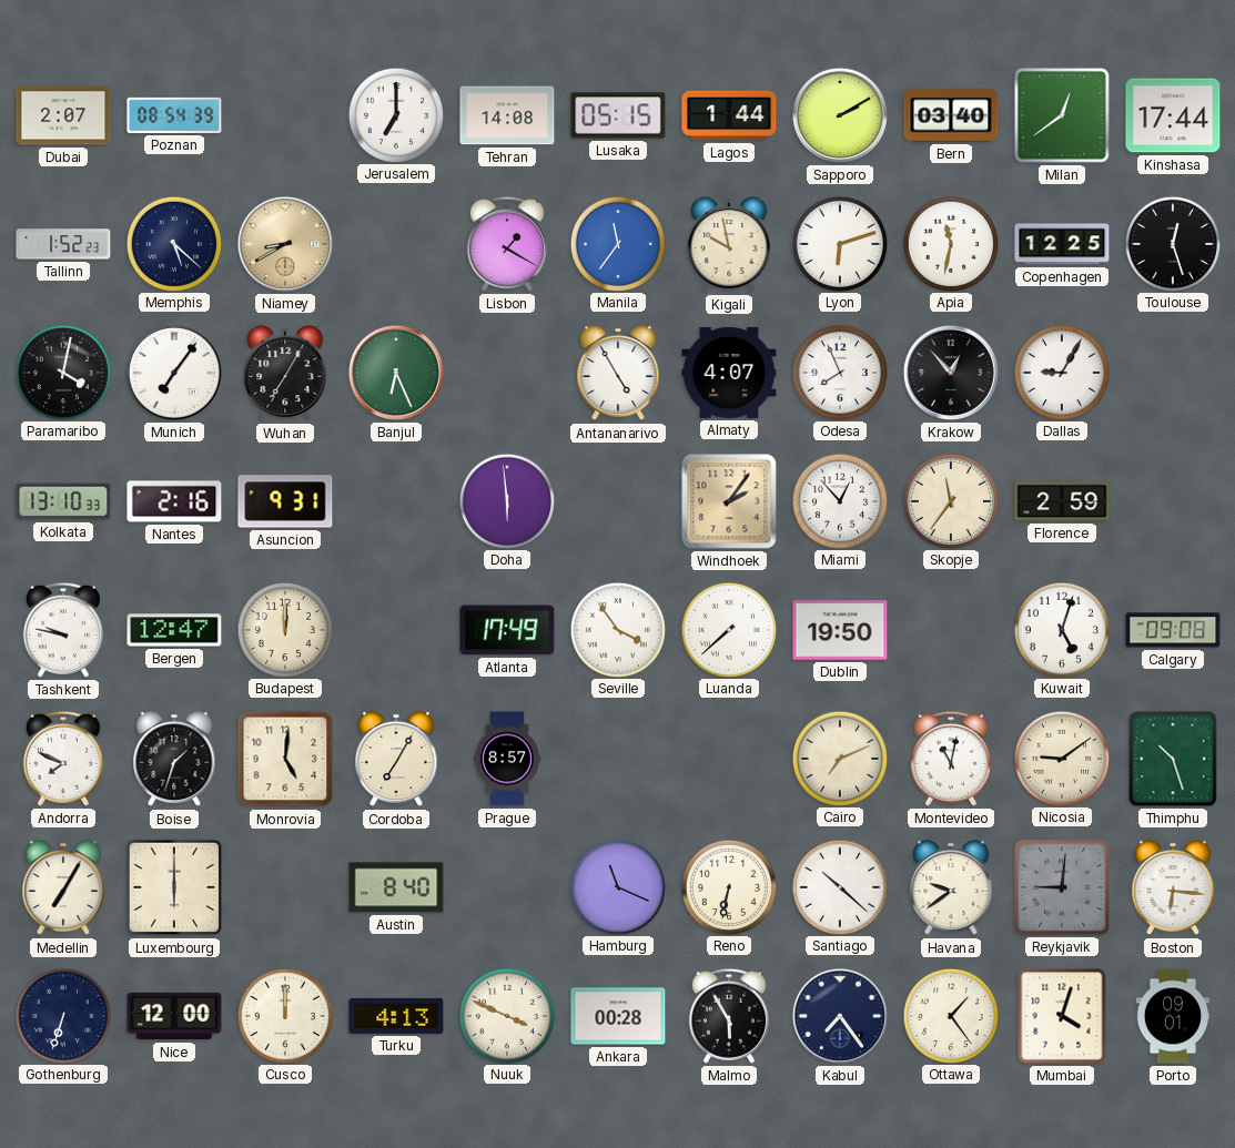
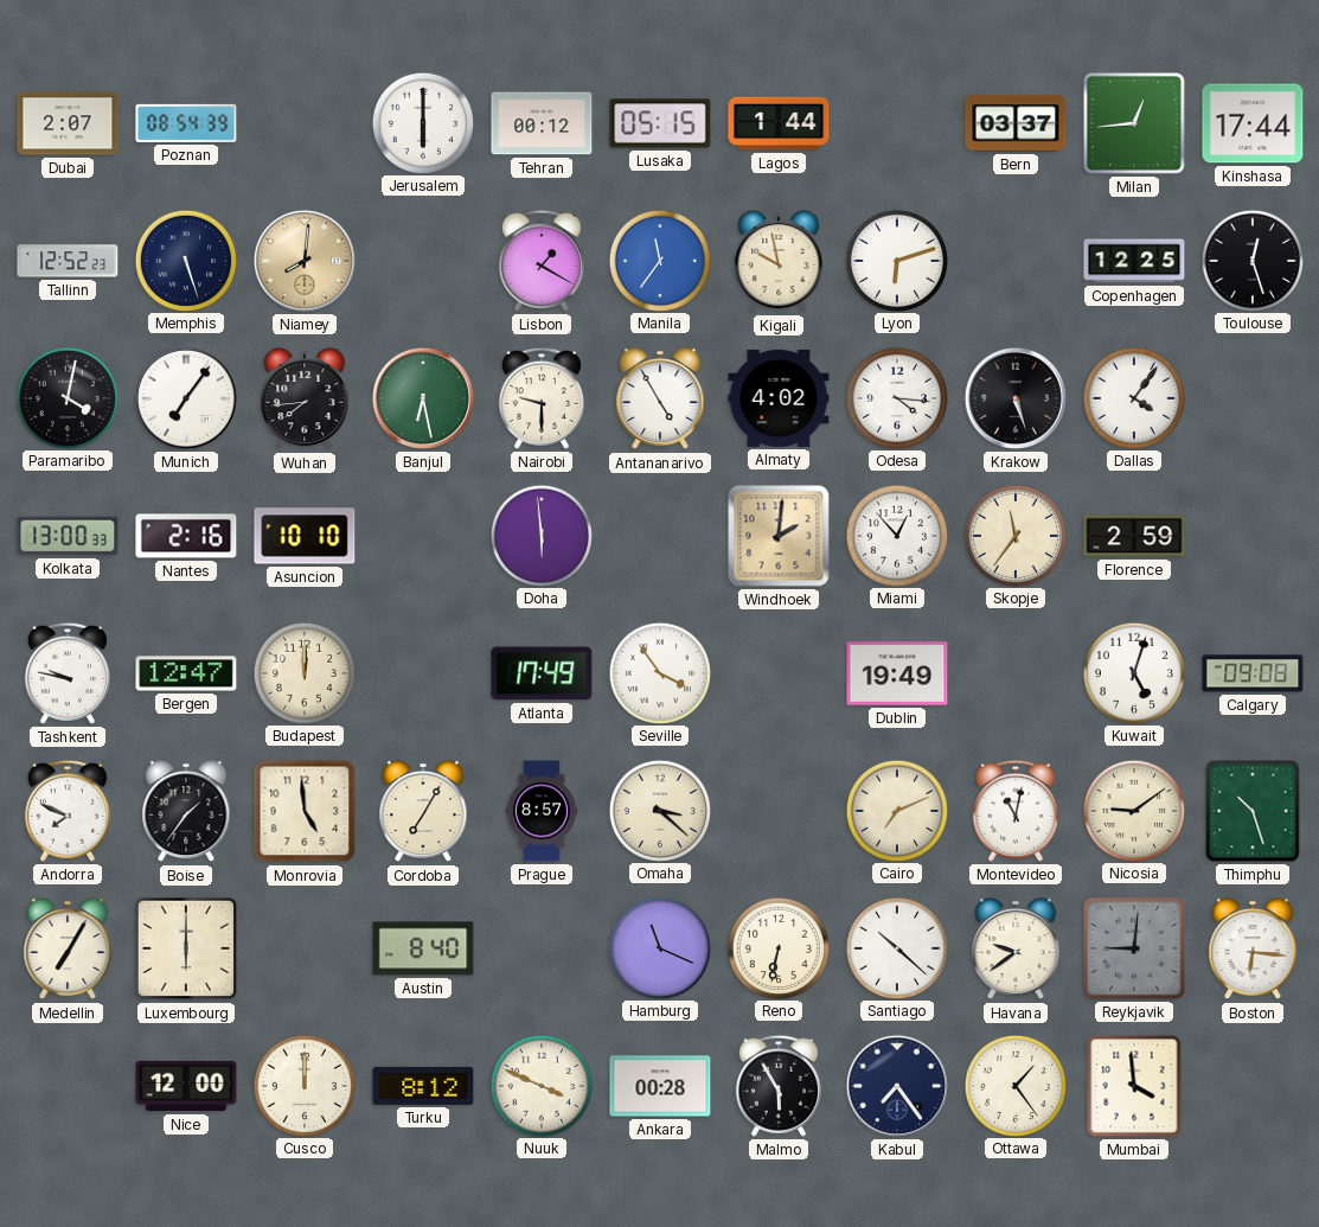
Jerusalem: 7:00 -> 6:00 (422, 122)
Tehran: 14:08 -> 00:12 (542, 123)
Sapporo: 2:10 -> none (840, 115)
Bern: 03:40 -> 03:37 (1016, 123)
Milan: 12:39 -> 12:44 (1134, 123)
Tallinn: 1:52 -> 12:52 (68, 261)
Memphis: 5:22 -> 5:27 (185, 260)
Niamey: 8:40 -> 8:01 (305, 261)
Apia: 11:32 -> none (950, 243)
Wuhan: 7:05 -> 7:44 (305, 398)
Banjul: 6:26 -> 6:28 (423, 398)
Nairobi: none -> 9:30 (542, 398)
Almaty: 4:07 -> 4:02 (779, 398)
Odesa: 7:56 -> 4:16 (896, 397)
Krakow: 12:53 -> 5:27 (1016, 398)
Dallas: 9:05 -> 4:06 (1133, 397)
Kolkata: 13:10 -> 13:00 (68, 536)
Asuncion: 9:31 -> 10:10 (305, 536)
Windhoek: 2:06 -> 2:01 (779, 536)
Luanda: 7:38 -> none (728, 629)
Dublin: 19:50 -> 19:49 (897, 673)
Boise: 1:33 -> 1:36 (186, 811)
Monrovia: 5:01 -> 4:59 (305, 811)
Omaha: none -> 3:22 (659, 810)
Gothenburg: 6:33 -> none (62, 1015)
Turku: 4:13 -> 8:12 (423, 1086)
Mumbai: 4:03 -> 3:59 (1134, 1086)
Porto: 09:01 -> none (1172, 1016)
